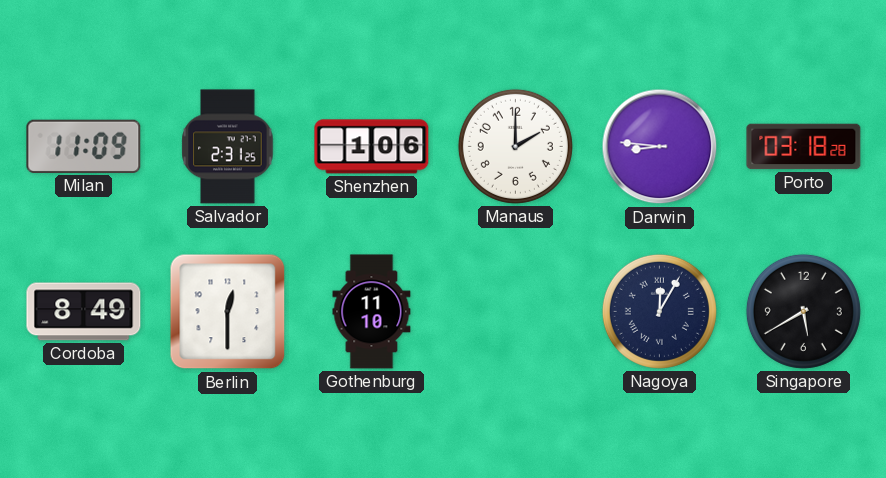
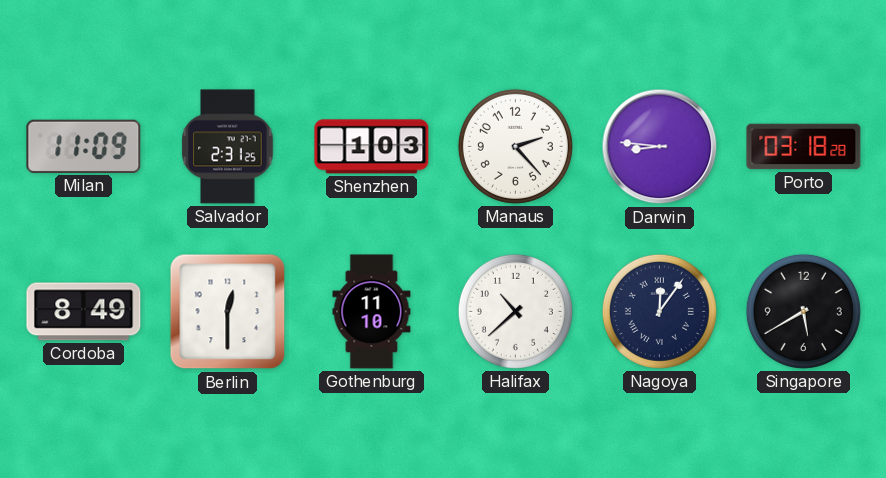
Shenzhen: 1:06 -> 1:03 (372, 147)
Manaus: 2:00 -> 2:23 (515, 146)
Halifax: none -> 10:38 (515, 311)
Nagoya: 12:05 -> 12:06 (659, 311)
